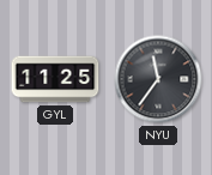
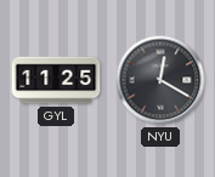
NYU: 11:36 -> 12:20 (160, 80)
